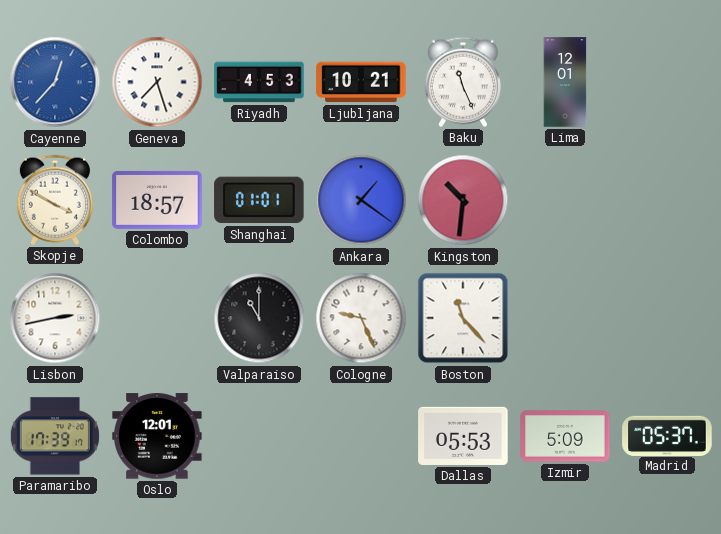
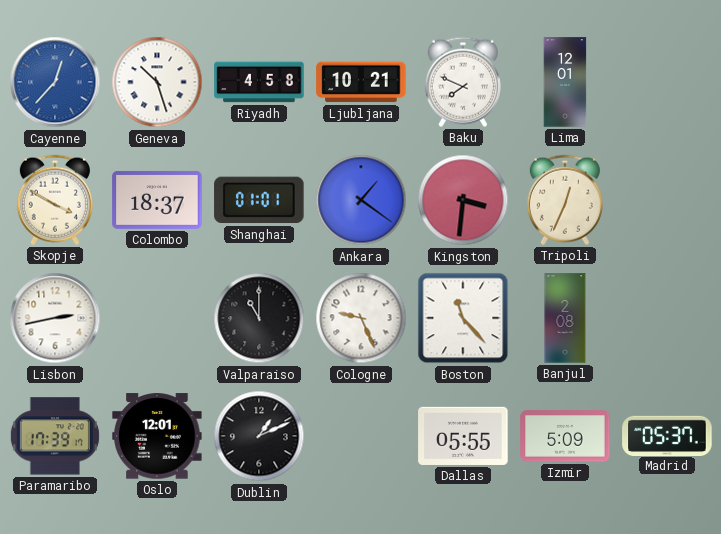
Geneva: 7:27 -> 10:27 (157, 82)
Riyadh: 4:53 -> 4:58 (259, 82)
Baku: 11:26 -> 7:49 (463, 82)
Colombo: 18:57 -> 18:37 (157, 200)
Kingston: 10:31 -> 3:31 (463, 200)
Tripoli: none -> 12:34 (565, 200)
Banjul: none -> 2:08 (565, 318)
Dublin: none -> 1:11 (259, 436)
Dallas: 05:53 -> 05:55 (463, 436)
